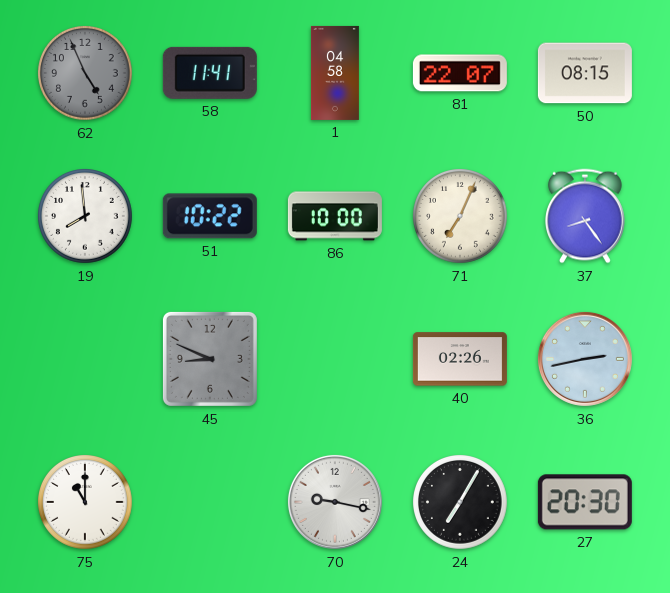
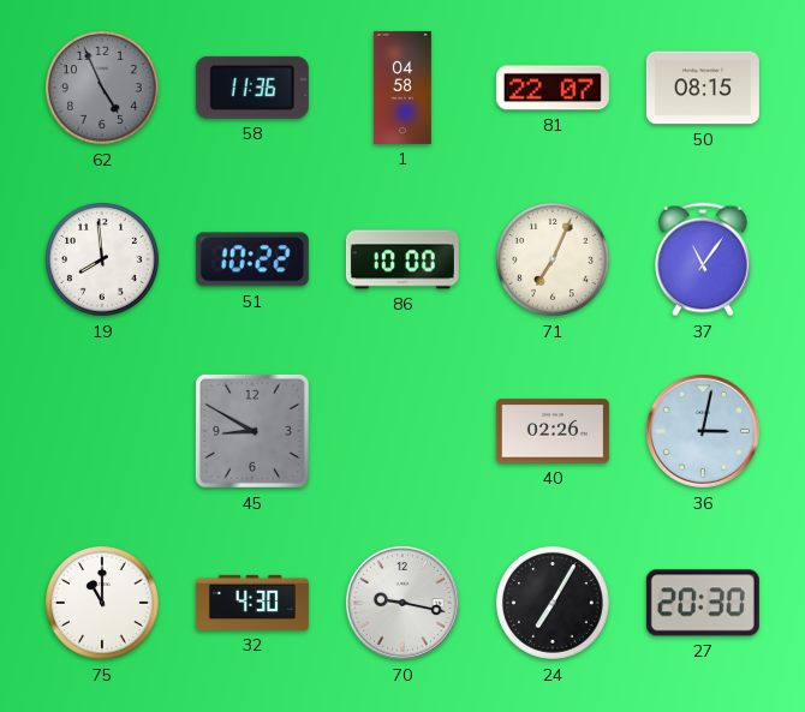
58: 11:41 -> 11:36 (252, 88)
37: 8:24 -> 11:06 (704, 259)
45: 8:49 -> 8:50 (252, 431)
36: 2:43 -> 3:02 (703, 431)
32: none -> 4:30 (252, 603)
